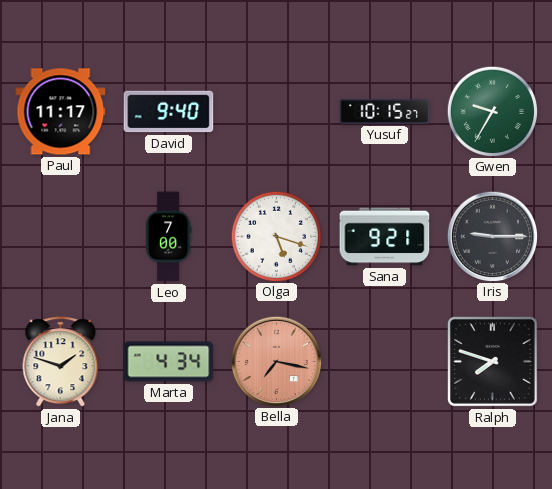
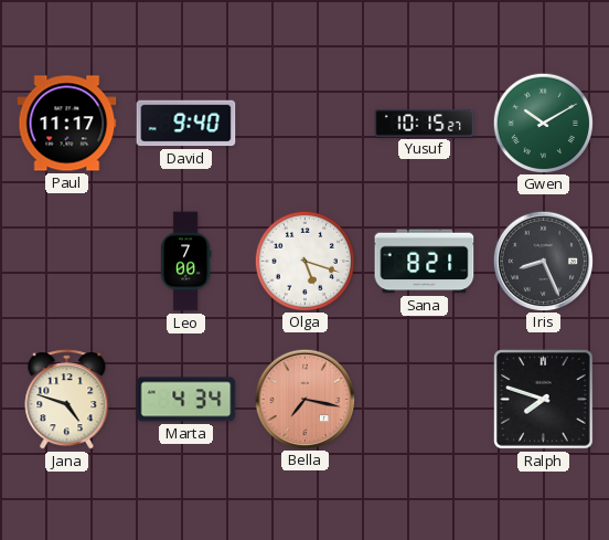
Gwen: 9:35 -> 10:10 (543, 123)
Sana: 9:21 -> 8:21 (425, 262)
Iris: 9:15 -> 8:26 (543, 261)
Jana: 1:48 -> 4:48 (67, 400)
